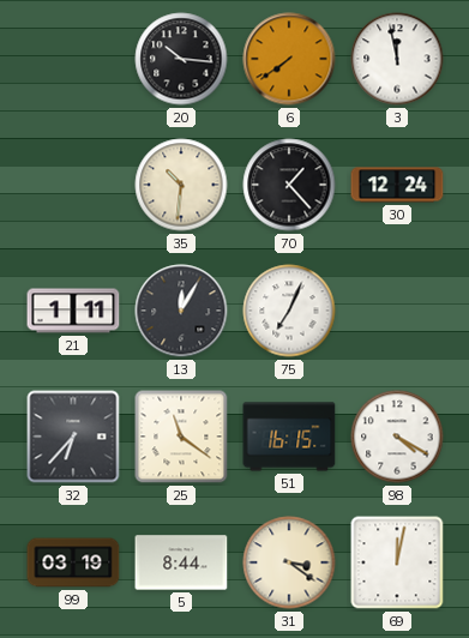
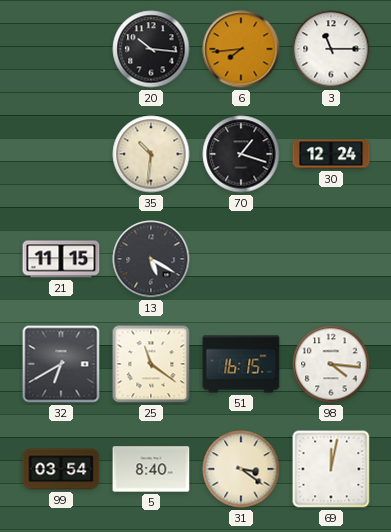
6: 7:39 -> 7:44 (241, 49)
3: 11:58 -> 11:15 (331, 49)
70: 1:23 -> 1:18 (241, 154)
21: 1:11 -> 11:15 (61, 259)
13: 12:05 -> 5:20 (151, 259)
75: 7:04 -> none (289, 311)
32: 6:37 -> 6:40 (61, 364)
98: 4:20 -> 4:16 (331, 364)
99: 03:19 -> 03:54 (61, 469)
5: 8:44 -> 8:40 (151, 469)
